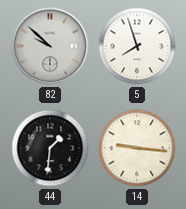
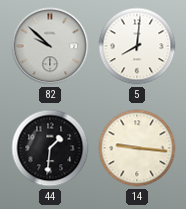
5: 7:57 -> 8:01 (137, 46)
